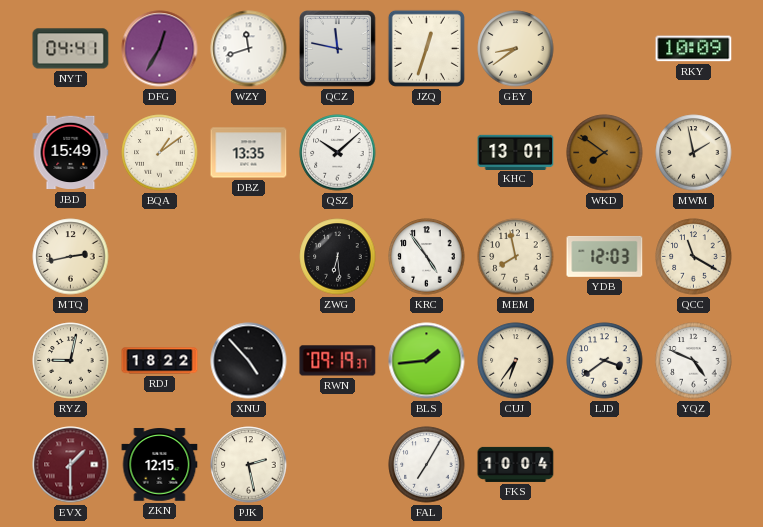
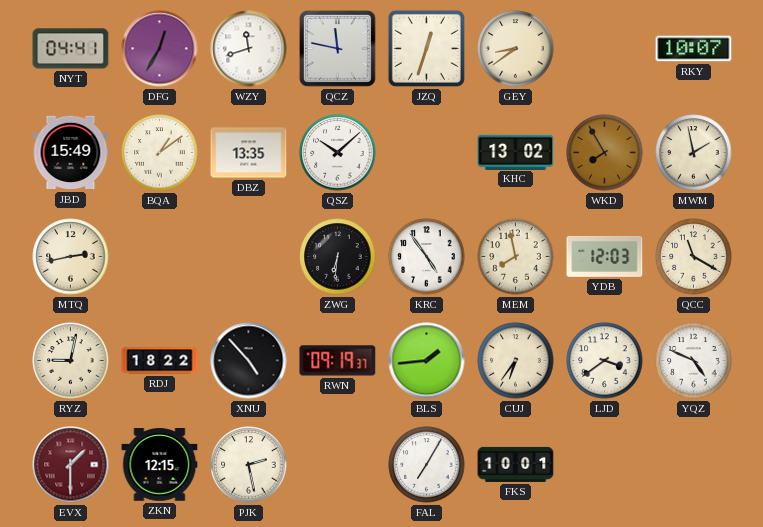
RKY: 10:09 -> 10:07 (694, 49)
KHC: 13:01 -> 13:02 (516, 152)
WKD: 7:51 -> 7:55 (605, 153)
ZWG: 6:29 -> 6:31 (338, 257)
FKS: 10:04 -> 10:01 (516, 464)
